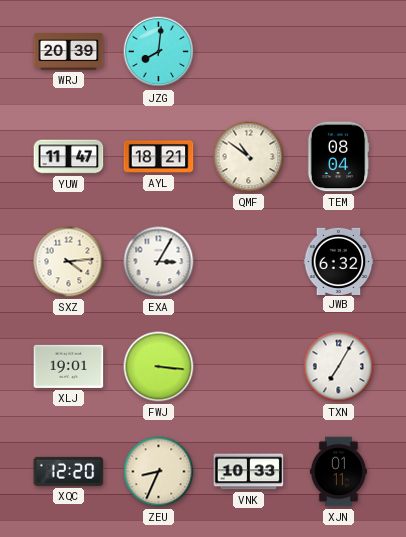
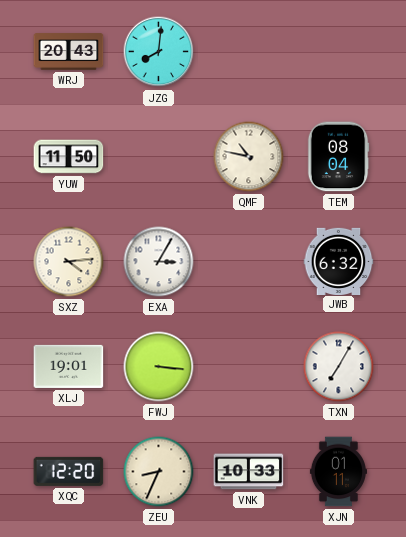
WRJ: 20:39 -> 20:43 (69, 52)
YUW: 11:47 -> 11:50 (69, 157)
AYL: 18:21 -> none (159, 157)
QMF: 10:51 -> 10:47 (249, 157)
